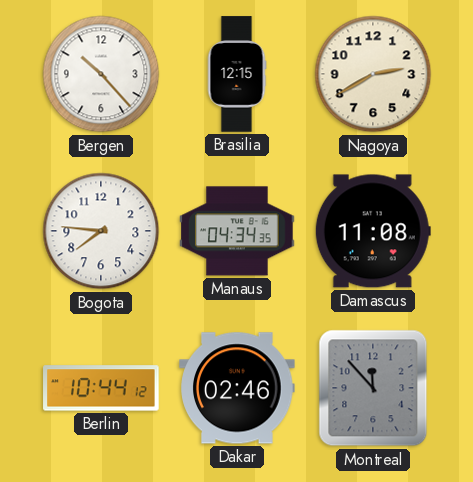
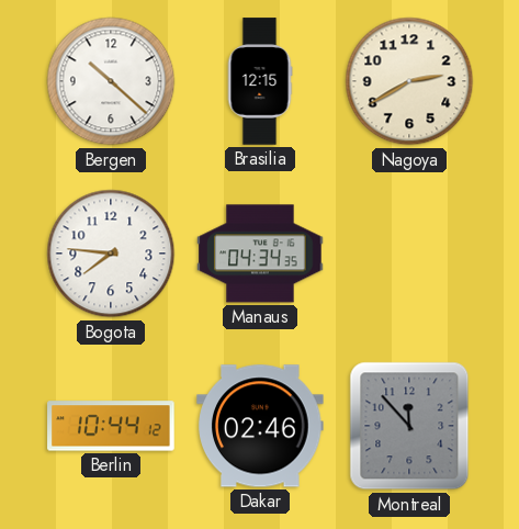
Bergen: 10:23 -> 10:22 (111, 81)
Damascus: 11:08 -> none (373, 231)
